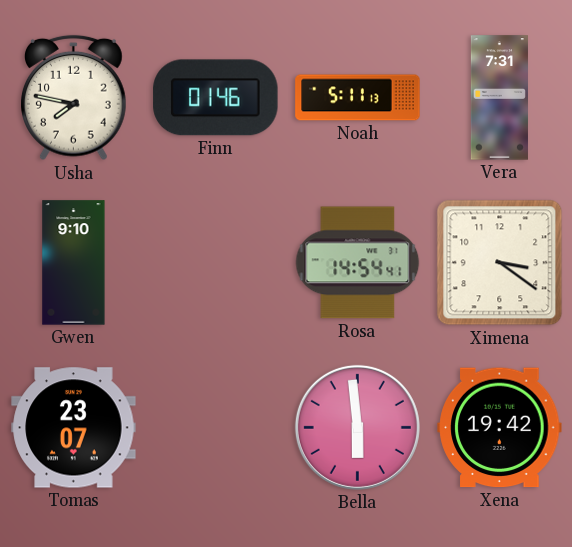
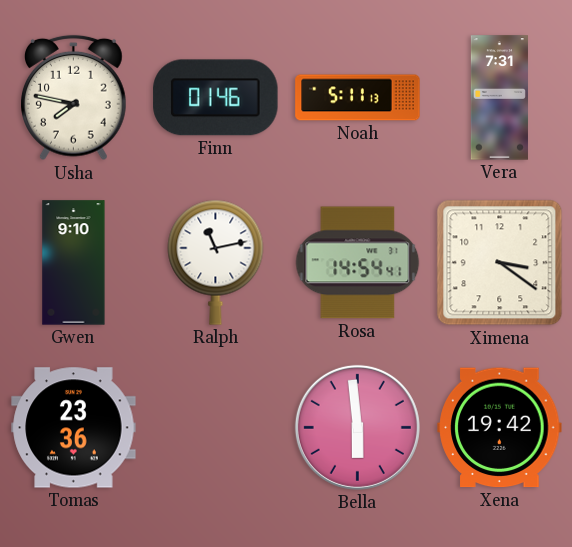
Ralph: none -> 11:13 (216, 262)
Tomas: 23:07 -> 23:36 (74, 428)
